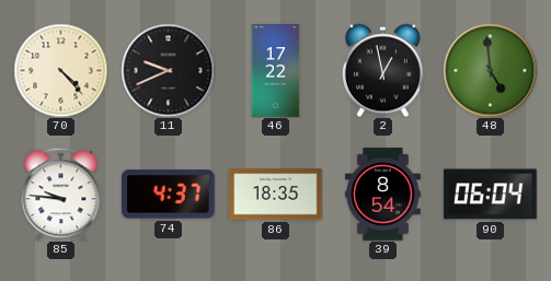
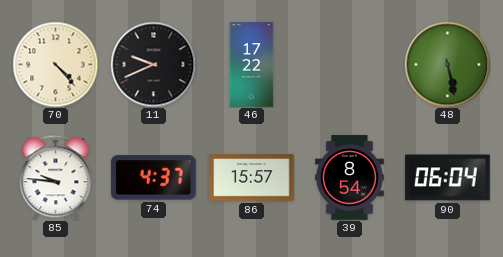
2: 12:58 -> none (382, 70)
48: 4:59 -> 5:28 (447, 64)
86: 18:35 -> 15:57 (252, 178)
